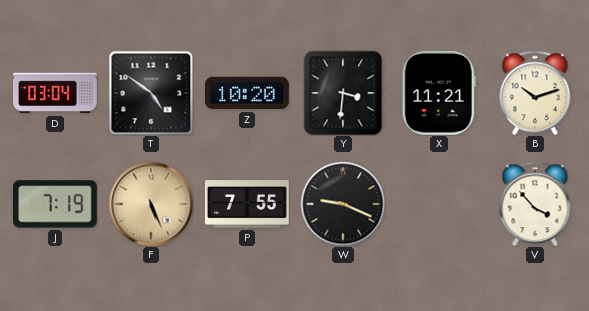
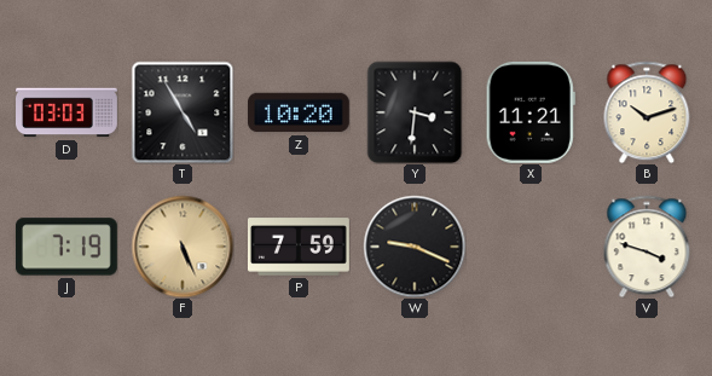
D: 03:04 -> 03:03 (68, 112)
T: 4:51 -> 4:55 (183, 112)
P: 7:55 -> 7:59 (299, 247)
V: 3:53 -> 3:48 (647, 247)
